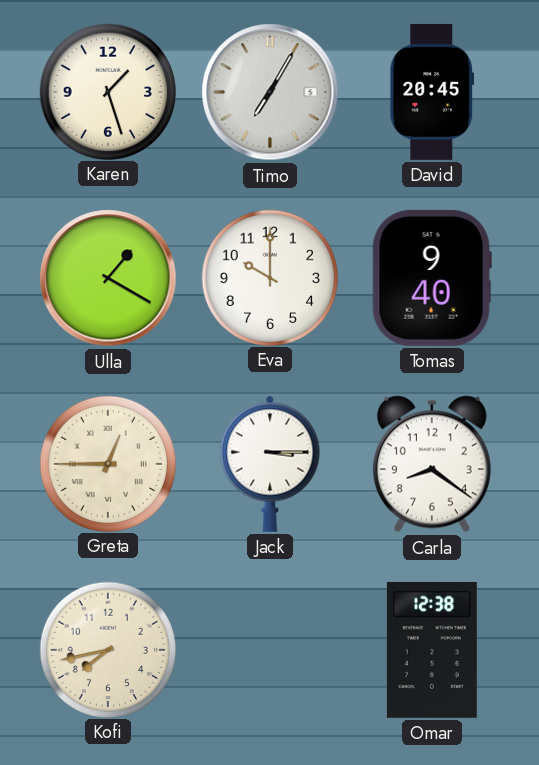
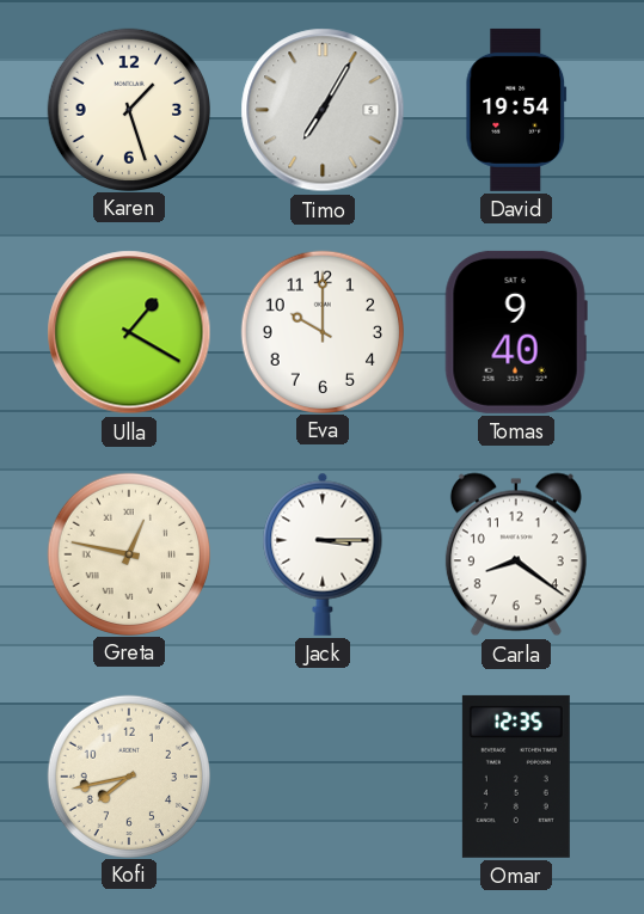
David: 20:45 -> 19:54 (516, 110)
Greta: 12:45 -> 12:47 (128, 553)
Omar: 12:38 -> 12:35 (516, 777)
